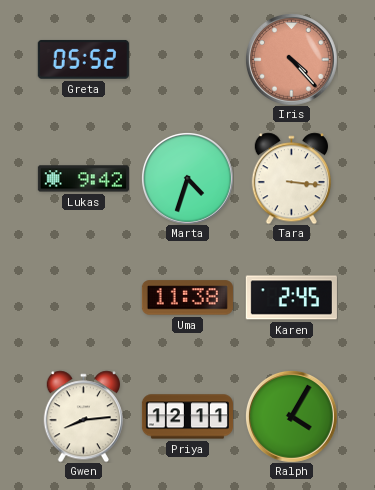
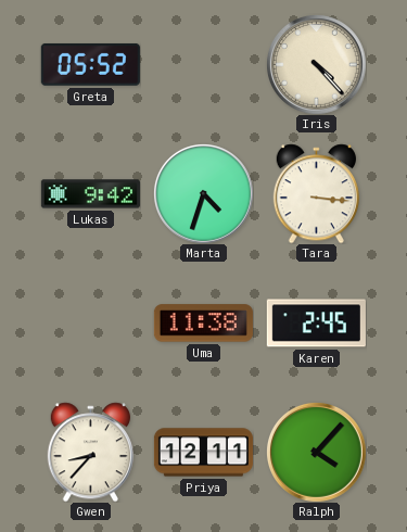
Iris dial: salmon -> cream (316, 64)
Gwen: 8:14 -> 8:37 (90, 452)
Ralph: 4:05 -> 4:07 (316, 452)
